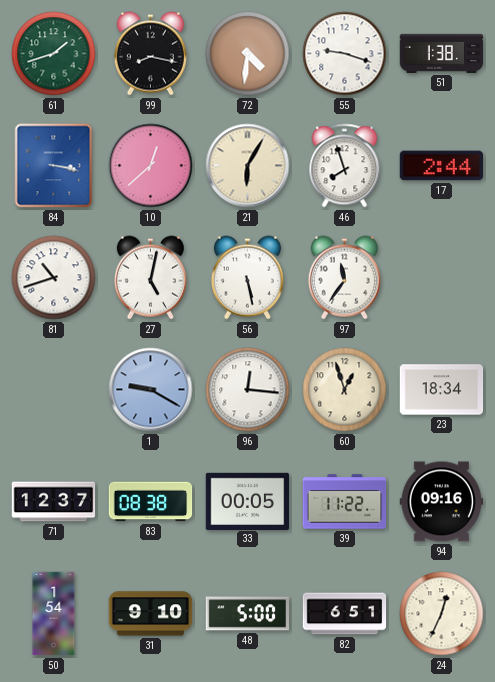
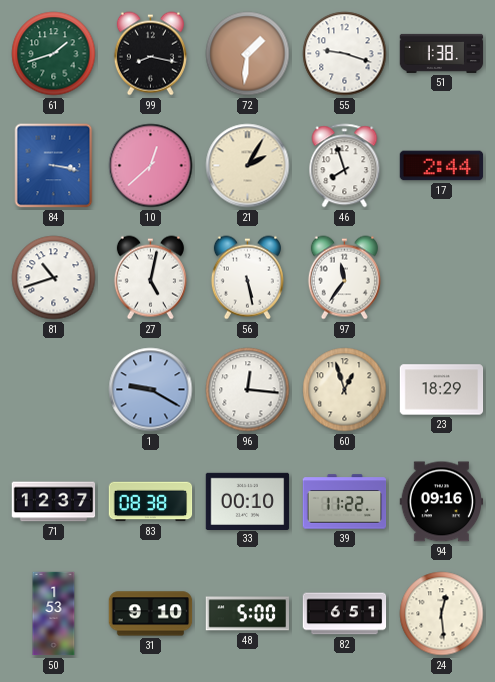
72: 4:31 -> 1:31 (248, 54)
21: 6:05 -> 2:05 (248, 166)
23: 18:34 -> 18:29 (442, 390)
33: 00:05 -> 00:10 (248, 501)
50: 1:54 -> 1:53 (54, 614)
24: 12:34 -> 12:29 (442, 614)
